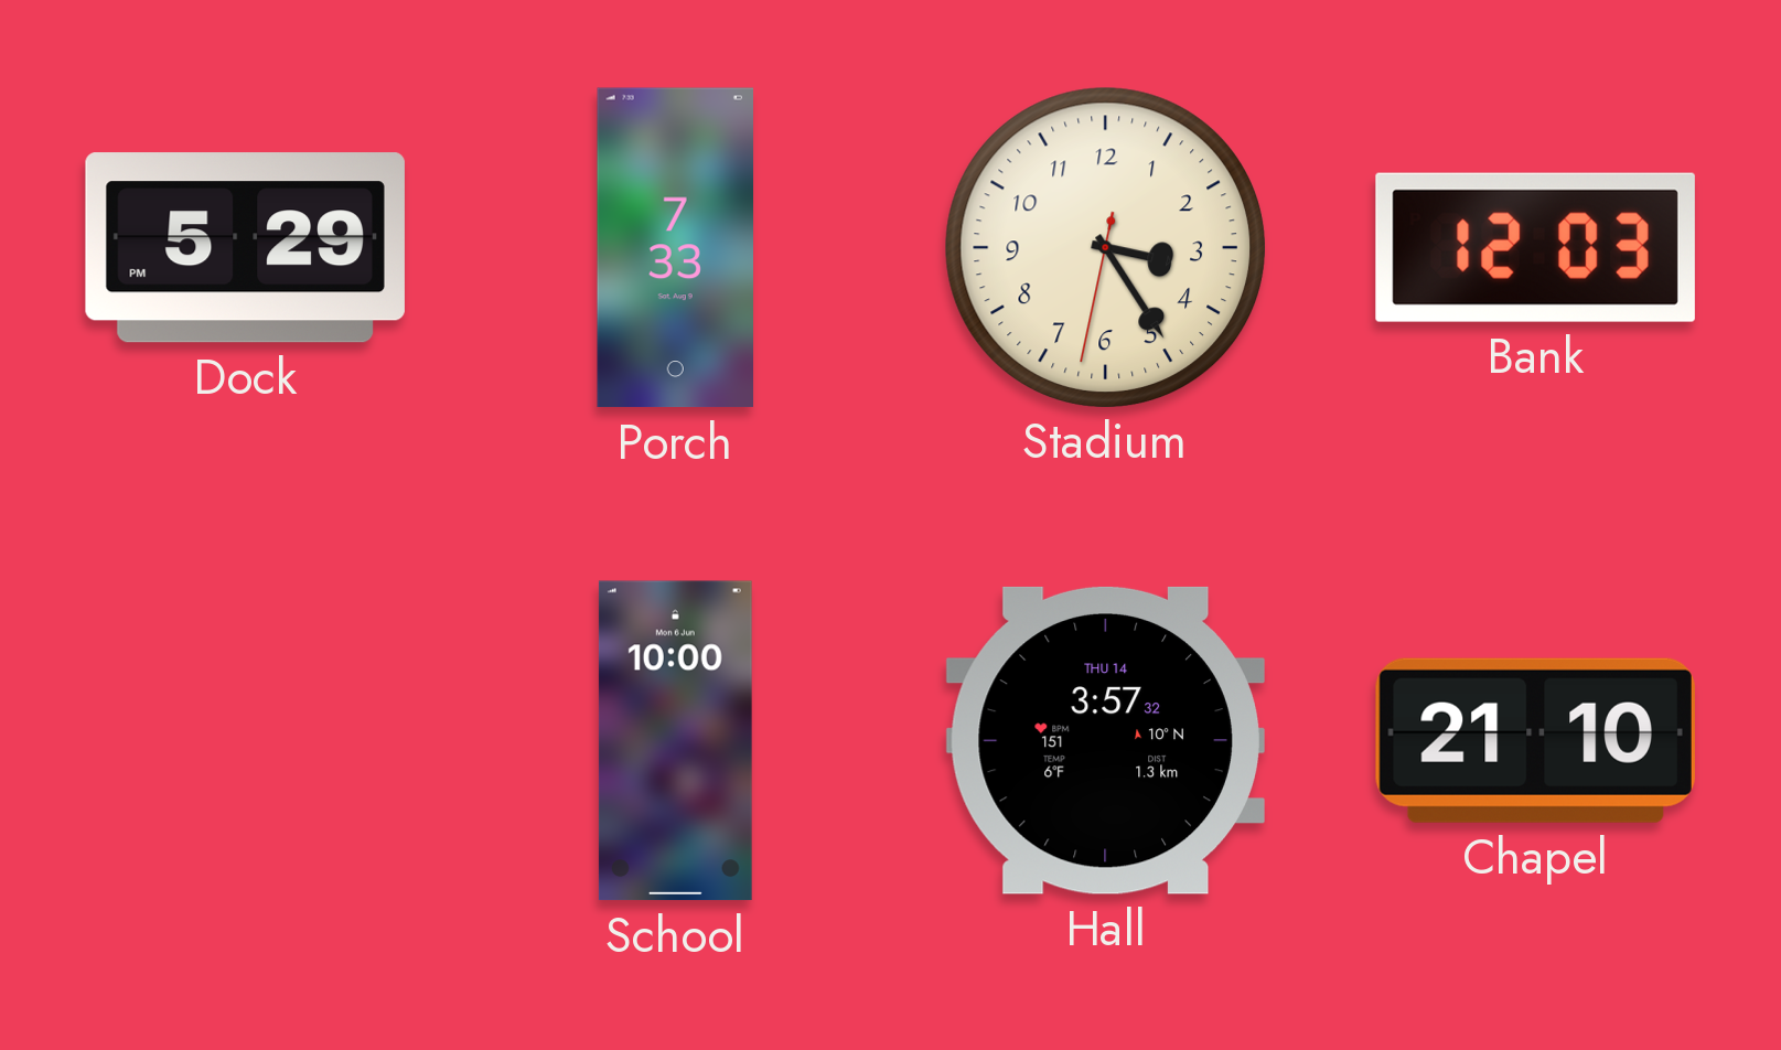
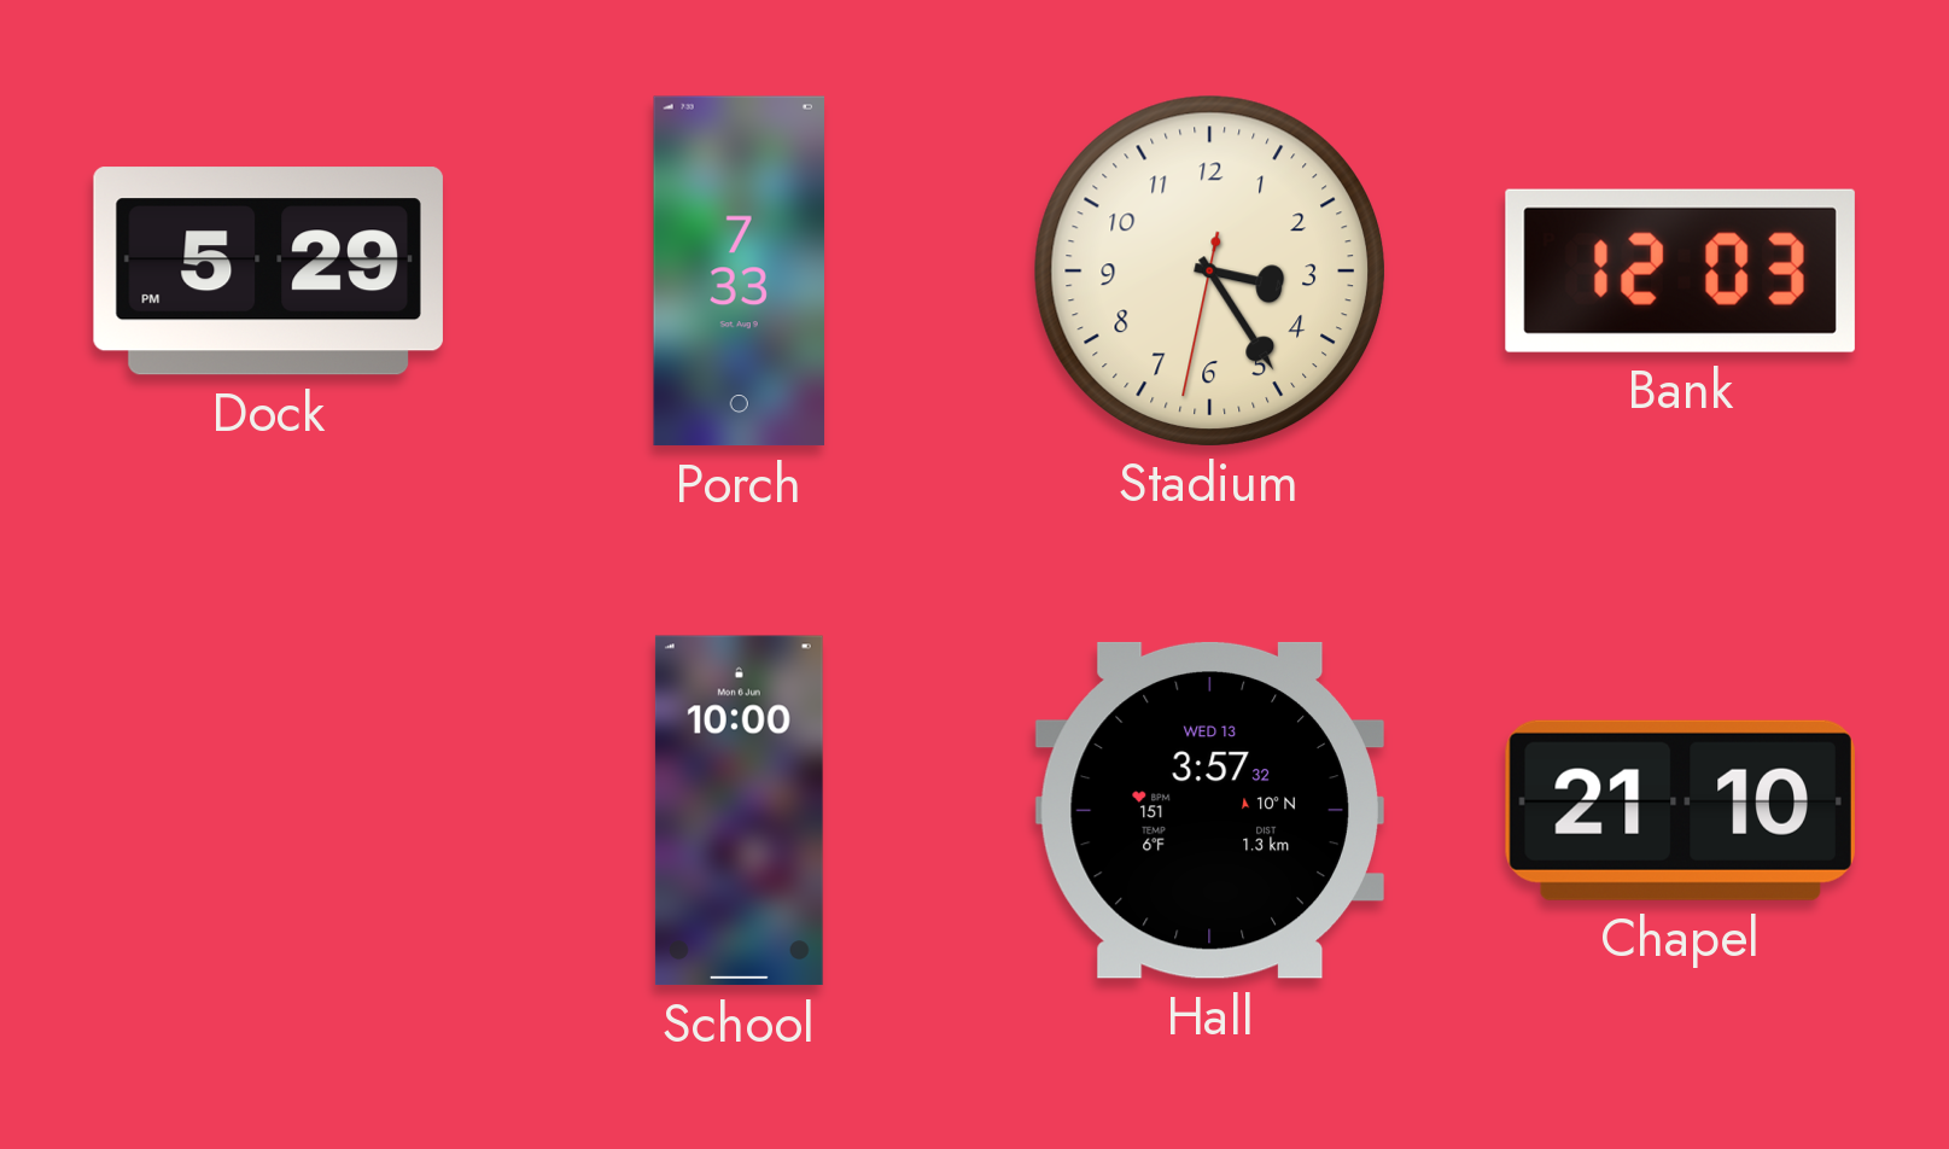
Hall date: THU 14 -> WED 13 (1209, 810)
